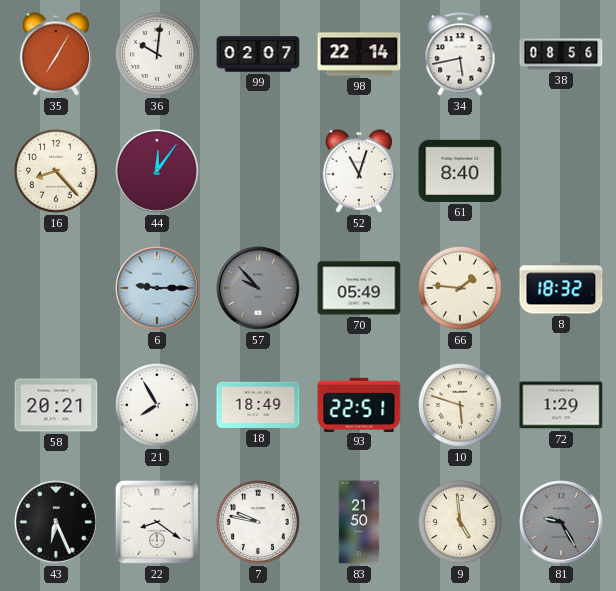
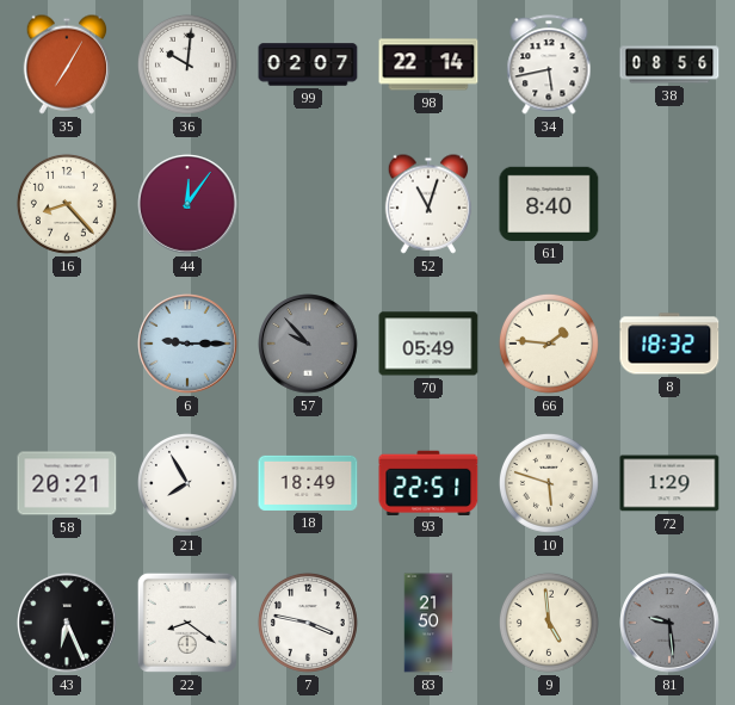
7: 9:47 -> 3:47 (308, 623)
81: 9:25 -> 9:29 (669, 623)
